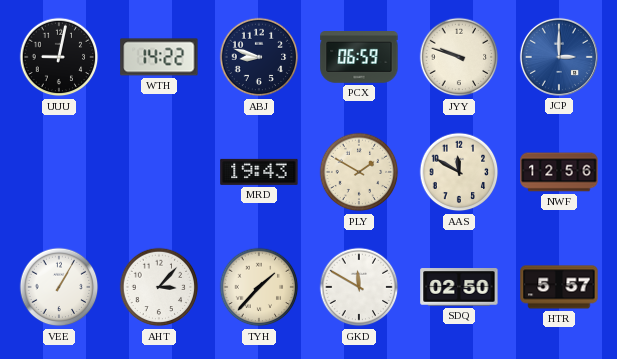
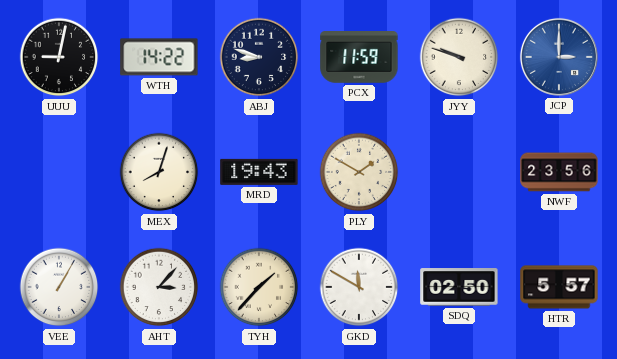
PCX: 06:59 -> 11:59 (359, 57)
MEX: none -> 8:03 (159, 172)
AAS: 11:50 -> none (459, 172)
NWF: 12:56 -> 23:56 (559, 172)
